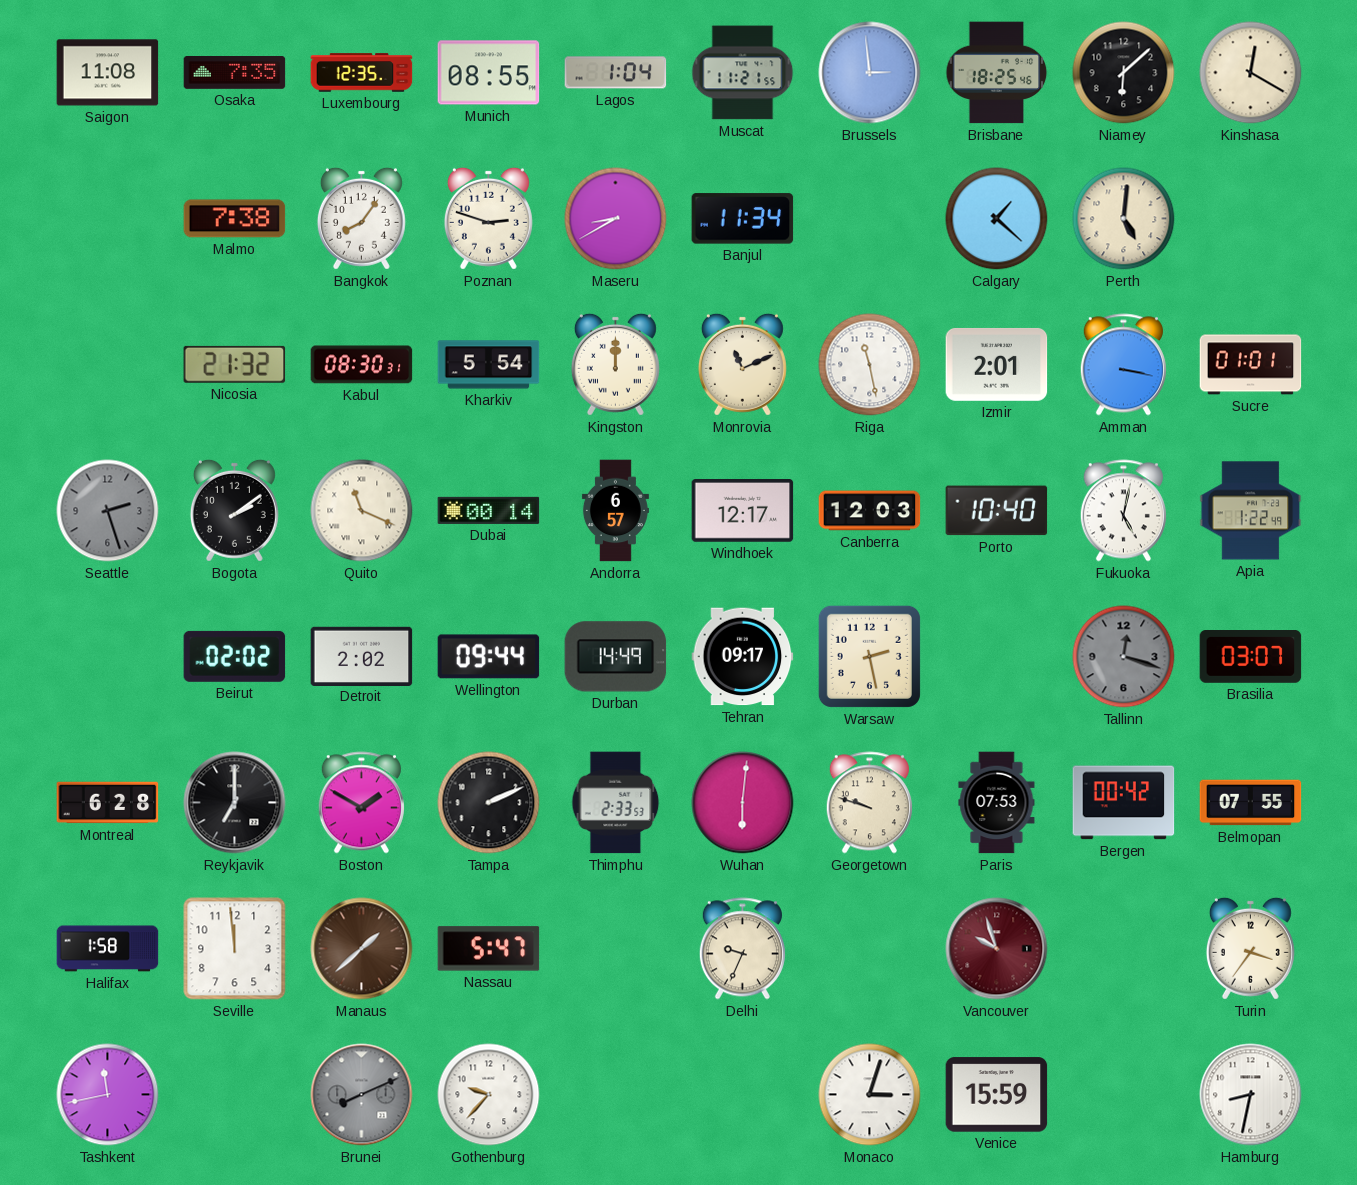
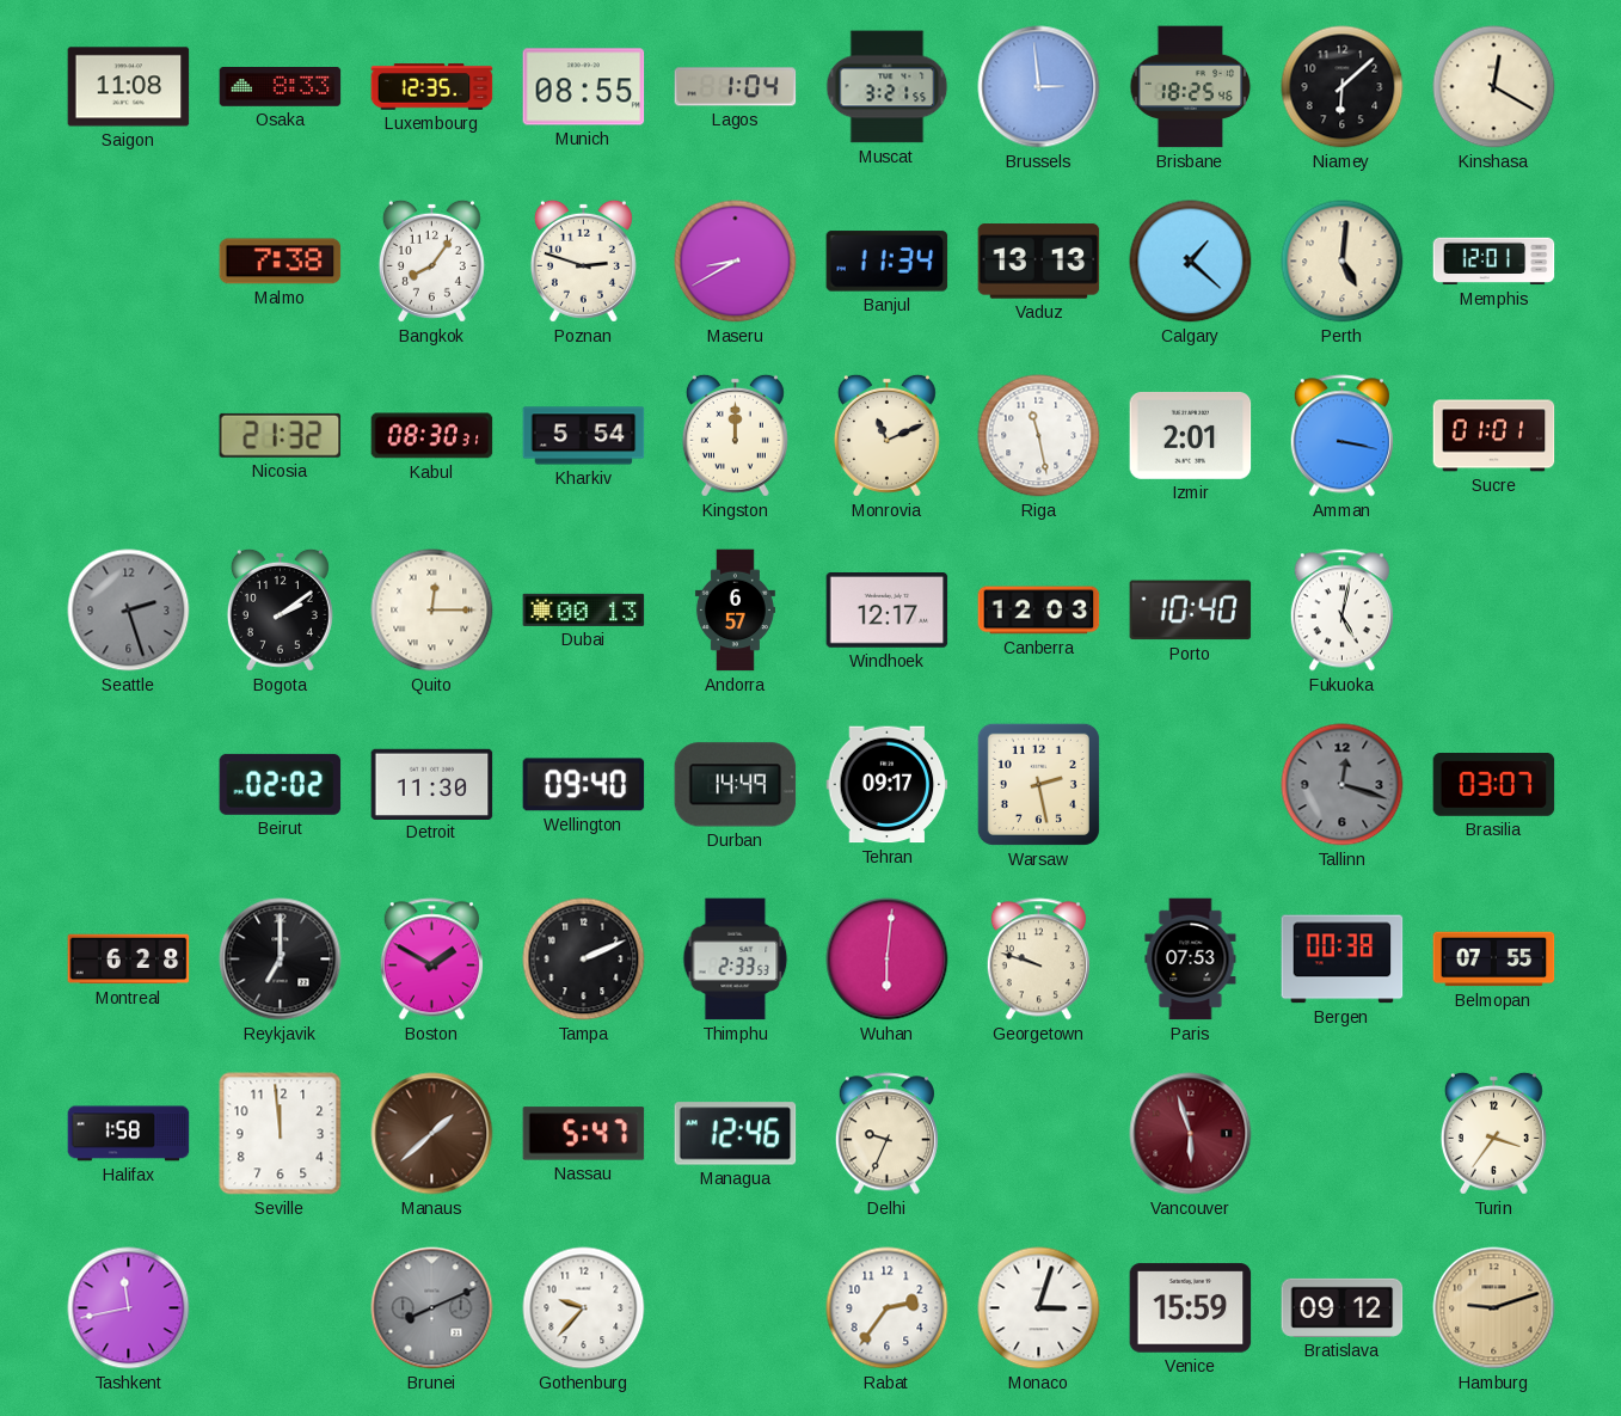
Osaka: 7:35 -> 8:33 (281, 87)
Muscat: 11:21 -> 3:21 (888, 87)
Vaduz: none -> 13:13 (1039, 262)
Memphis: none -> 12:01 (1494, 262)
Quito: 11:19 -> 12:15 (432, 611)
Dubai: 00:14 -> 00:13 (584, 609)
Apia: 1:22 -> none (1251, 511)
Detroit: 2:02 -> 11:30 (432, 784)
Wellington: 09:44 -> 09:40 (584, 785)
Bergen: 00:42 -> 00:38 (1343, 960)
Managua: none -> 12:46 (736, 1134)
Vancouver: 9:57 -> 5:57 (1191, 1134)
Rabat: none -> 2:36 (888, 1308)
Bratislava: none -> 09:12 (1343, 1307)
Hamburg: 8:32 -> 9:12 (1494, 1308)
Hamburg dial: white -> champagne (1494, 1308)
